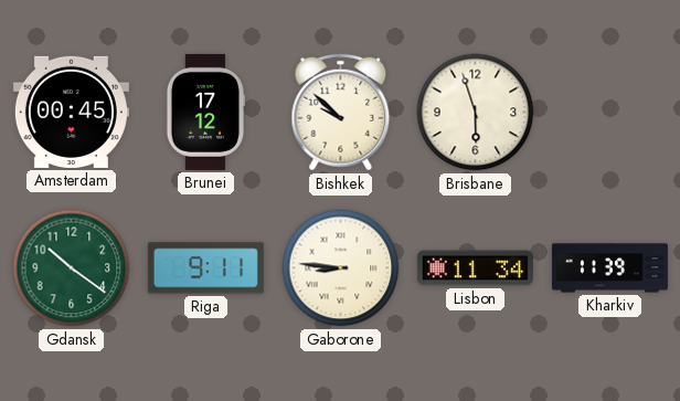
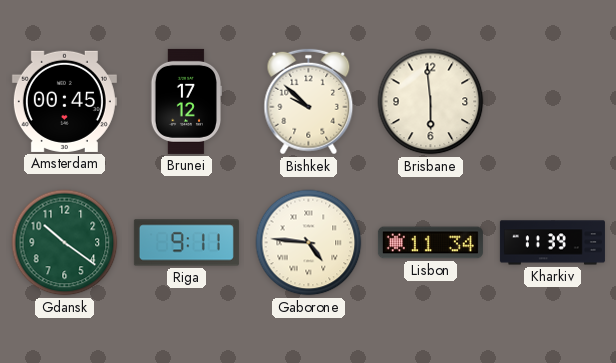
Brisbane: 5:57 -> 5:59 (431, 102)
Gaborone: 8:46 -> 4:46 (309, 243)
